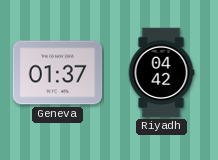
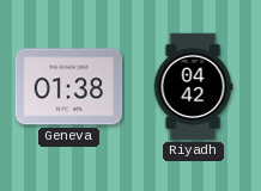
Geneva: 01:37 -> 01:38 (69, 87)
